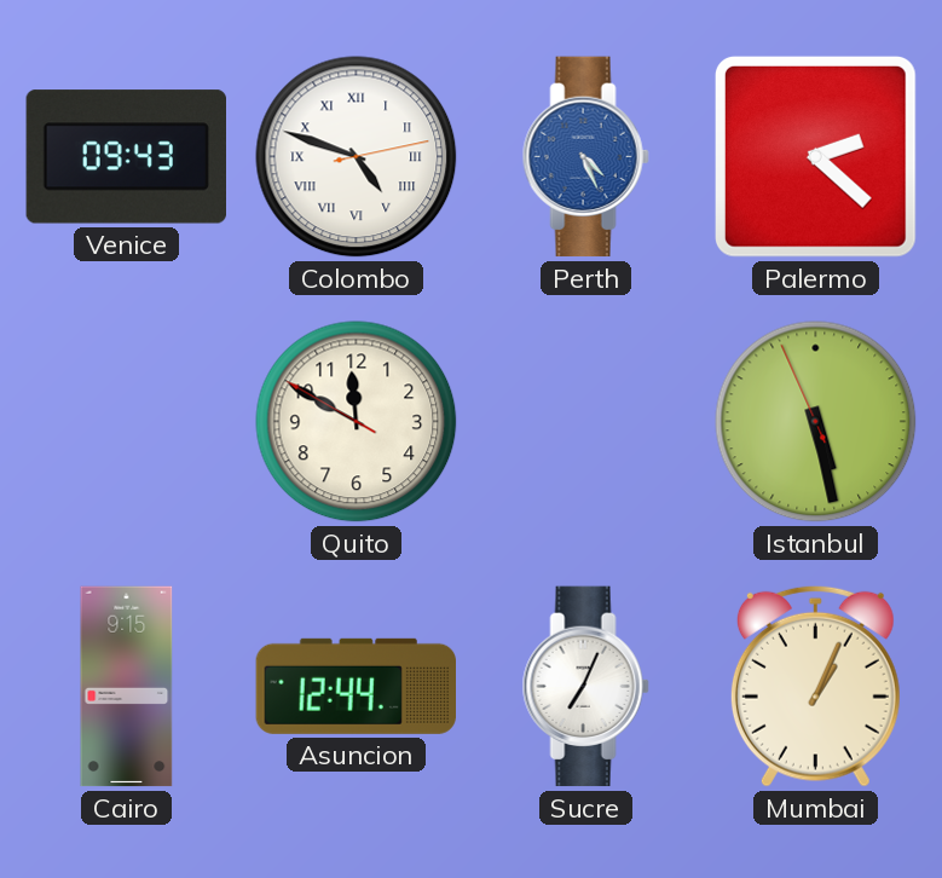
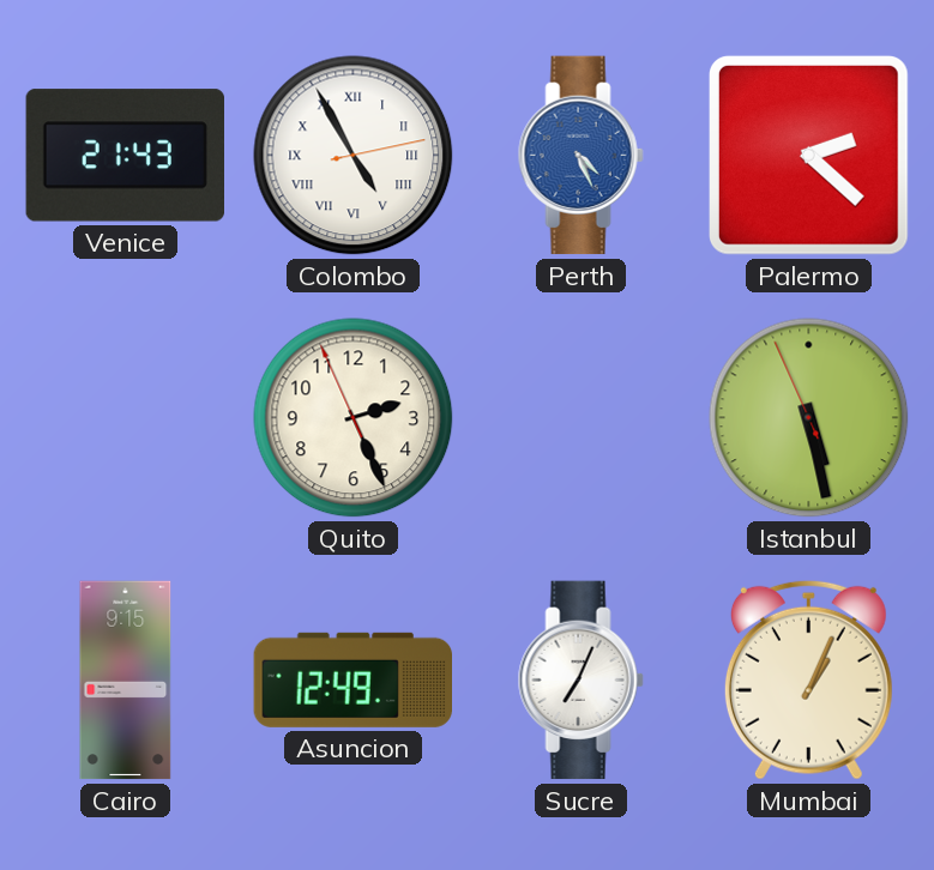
Venice: 09:43 -> 21:43 (125, 156)
Colombo: 4:48 -> 4:55 (354, 156)
Quito: 11:49 -> 2:25 (354, 418)
Asuncion: 12:44 -> 12:49 (352, 679)
